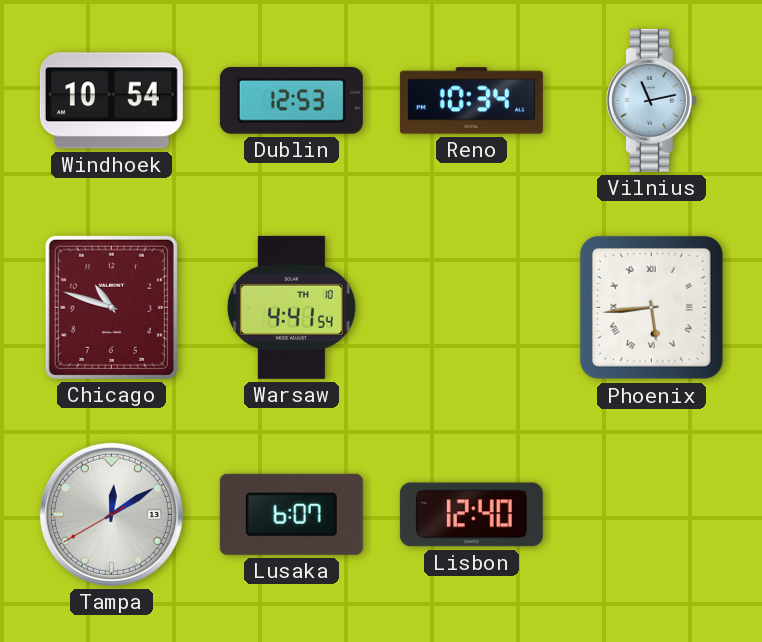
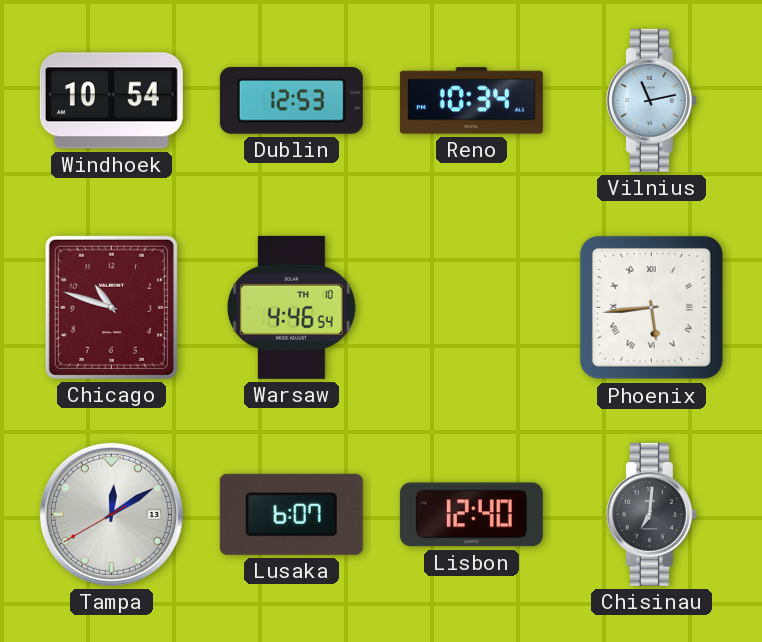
Warsaw: 4:41 -> 4:46 (291, 307)
Chisinau: none -> 7:01 (651, 514)
